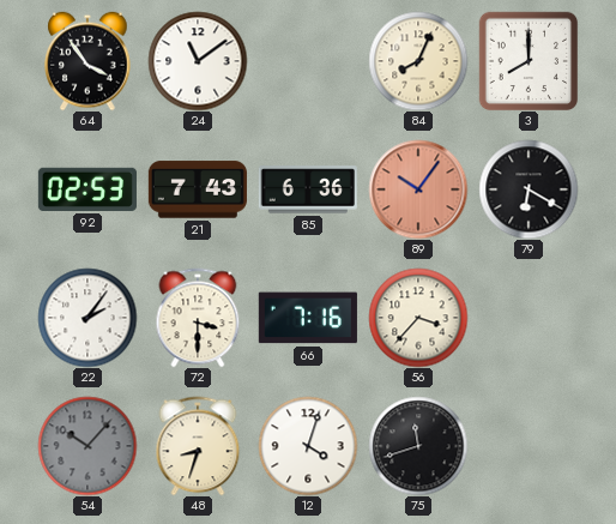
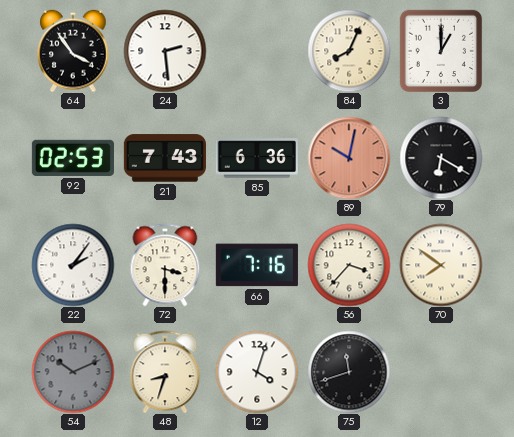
24: 11:09 -> 2:29 (165, 51)
3: 8:00 -> 1:00 (441, 51)
89: 10:06 -> 10:02 (349, 158)
70: none -> 7:51 (441, 265)
54: 10:07 -> 10:11 (73, 372)
